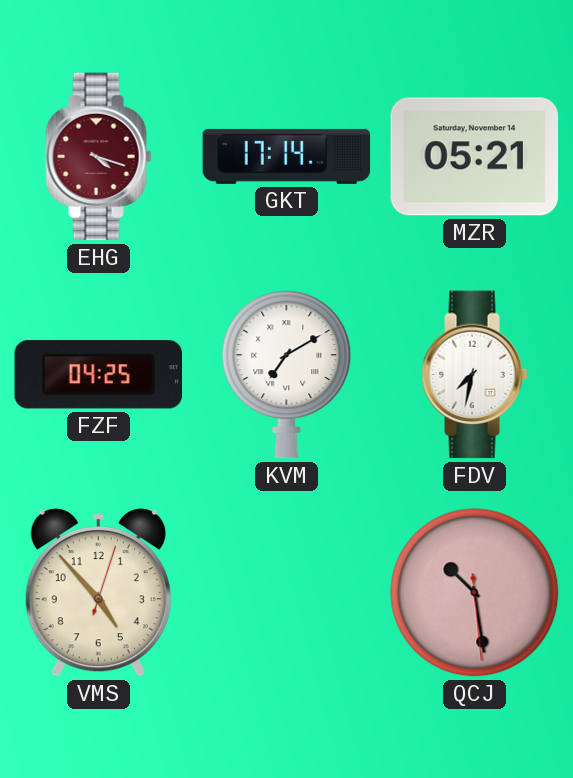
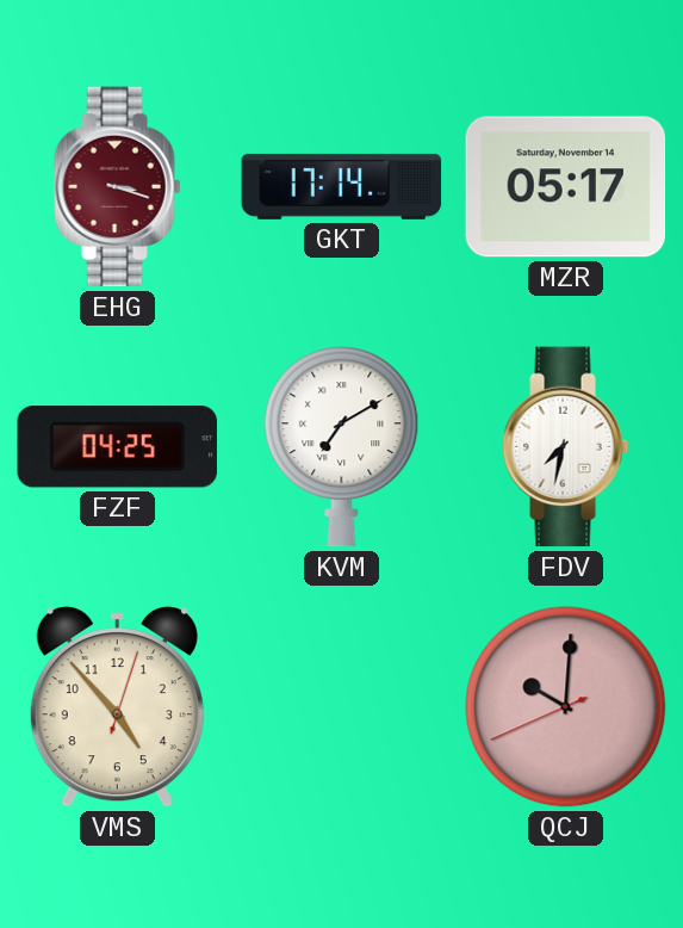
EHG: 4:18 -> 3:18 (118, 187)
MZR: 05:21 -> 05:17 (566, 187)
QCJ: 10:28 -> 10:00 (566, 707)
